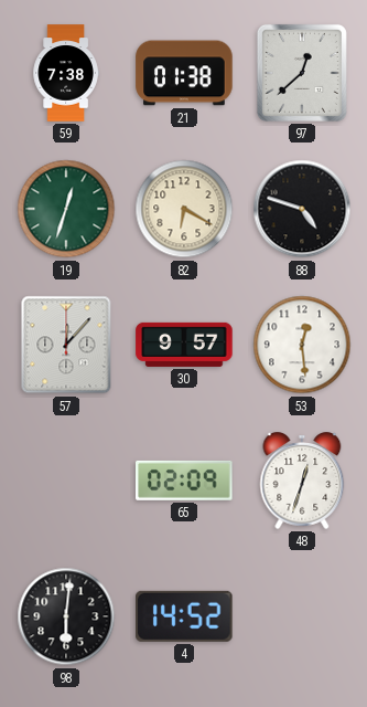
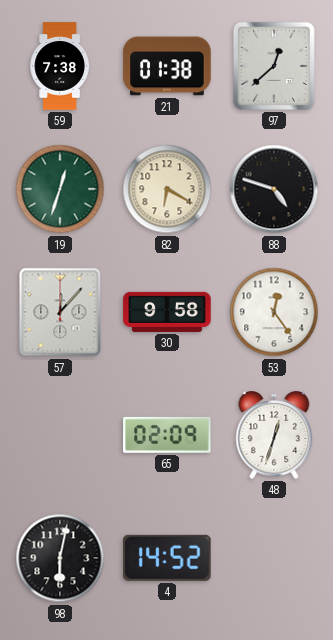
30: 9:57 -> 9:58 (167, 312)
53: 12:29 -> 12:24 (274, 312)
98: 6:01 -> 6:02 (60, 558)
